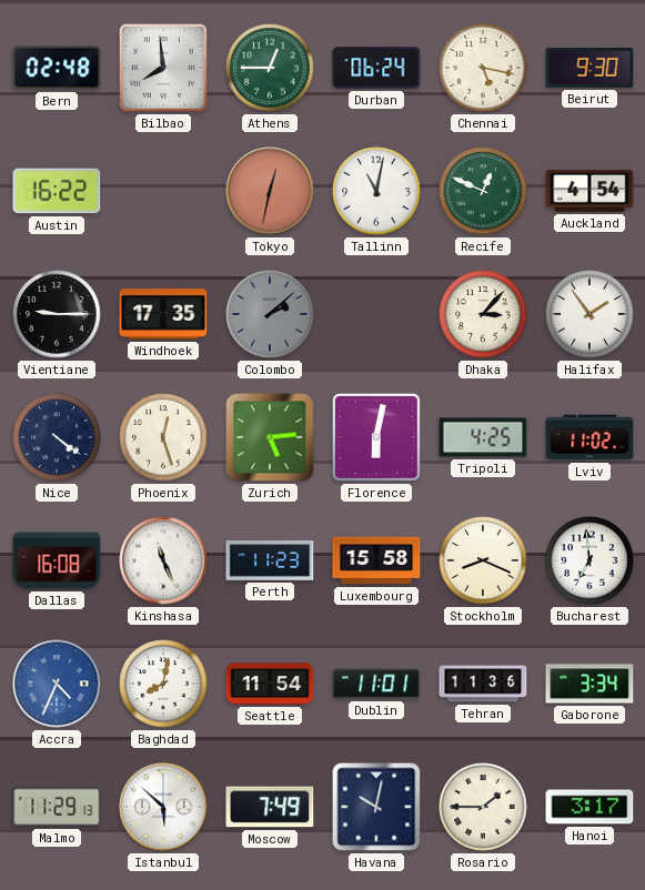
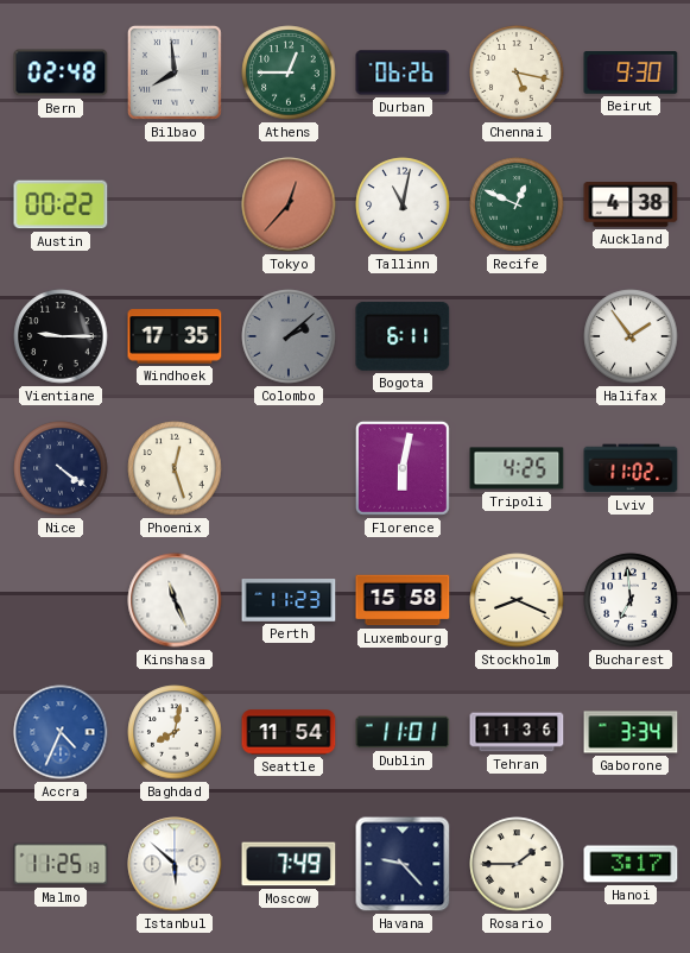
Durban: 06:24 -> 06:26 (403, 72)
Austin: 16:22 -> 00:22 (61, 204)
Tokyo: 12:32 -> 12:37 (289, 204)
Auckland: 4:54 -> 4:38 (631, 204)
Bogota: none -> 6:11 (403, 336)
Dhaka: 3:07 -> none (483, 314)
Zurich: 5:14 -> none (270, 437)
Dallas: 16:08 -> none (57, 560)
Malmo: 11:29 -> 11:25 (61, 864)
Havana: 10:02 -> 9:23 (403, 864)
